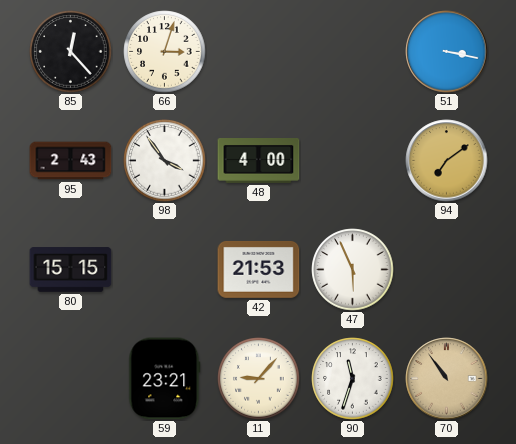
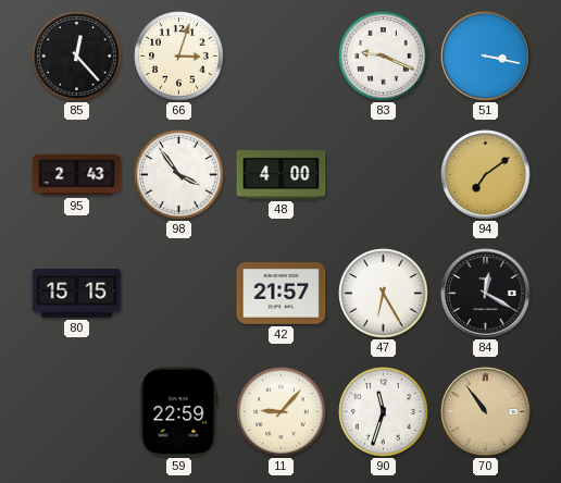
83: none -> 9:19 (384, 57)
42: 21:53 -> 21:57 (282, 293)
47: 5:56 -> 6:25 (384, 294)
84: none -> 12:20 (486, 294)
59: 23:21 -> 22:59 (179, 412)
